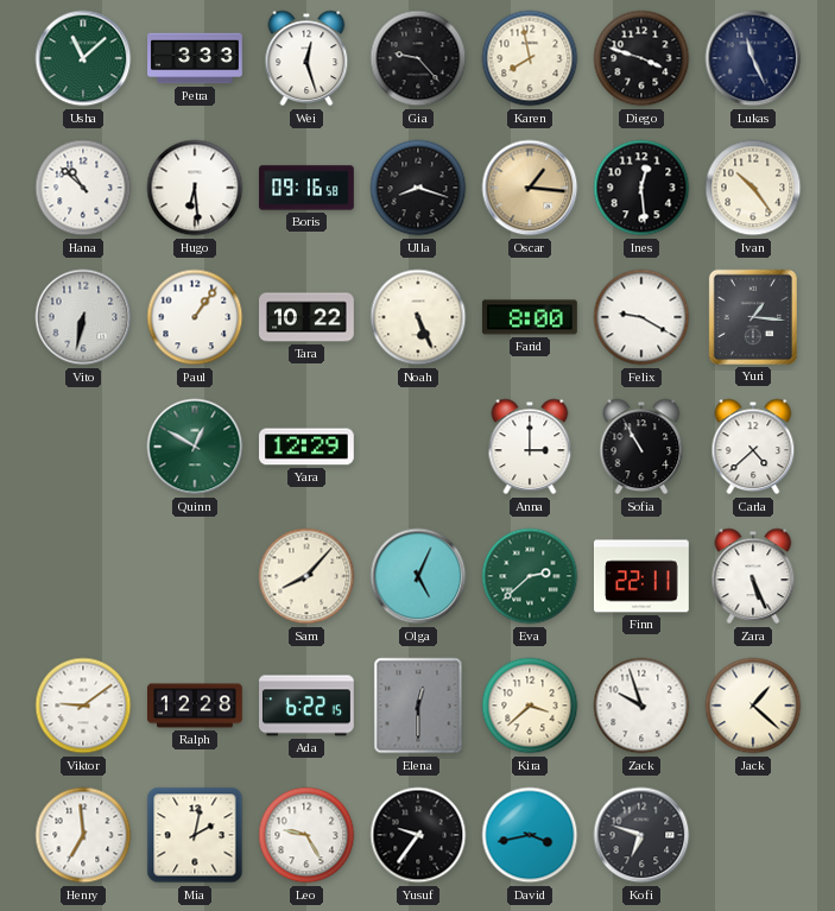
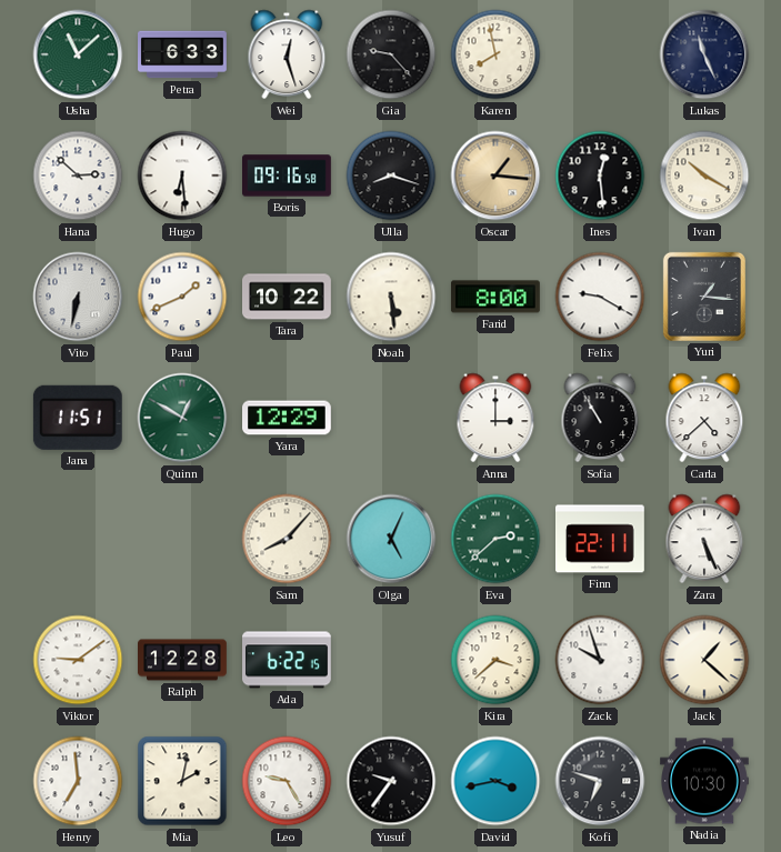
Petra: 3:33 -> 6:33 (183, 54)
Diego: 3:48 -> none (641, 58)
Hana: 10:52 -> 2:52 (78, 176)
Ivan: 10:24 -> 10:20 (704, 176)
Paul: 1:06 -> 1:41 (182, 297)
Noah: 5:26 -> 5:29 (391, 297)
Jana: none -> 11:51 (78, 418)
Elena: 12:30 -> none (418, 706)
Nadia: none -> 10:30 (705, 781)
